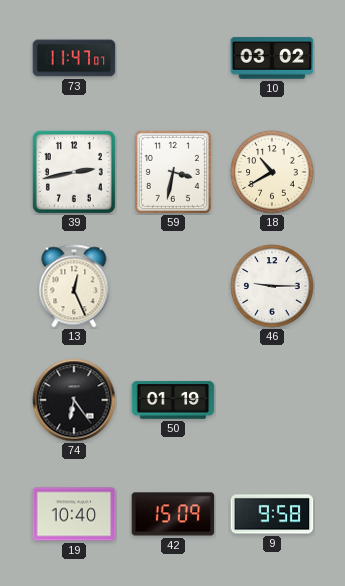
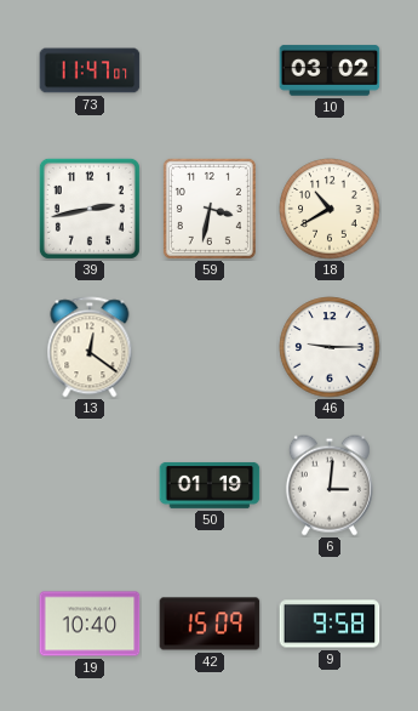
13: 12:26 -> 12:21 (90, 347)
74: 6:24 -> none (74, 400)
6: none -> 3:01 (330, 485)
